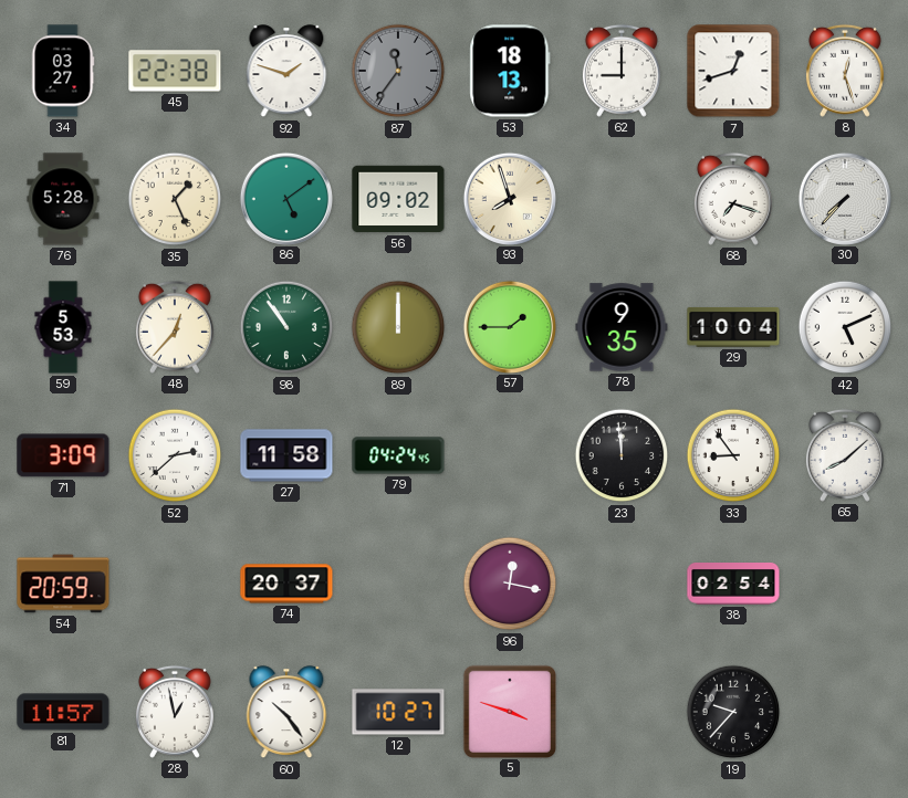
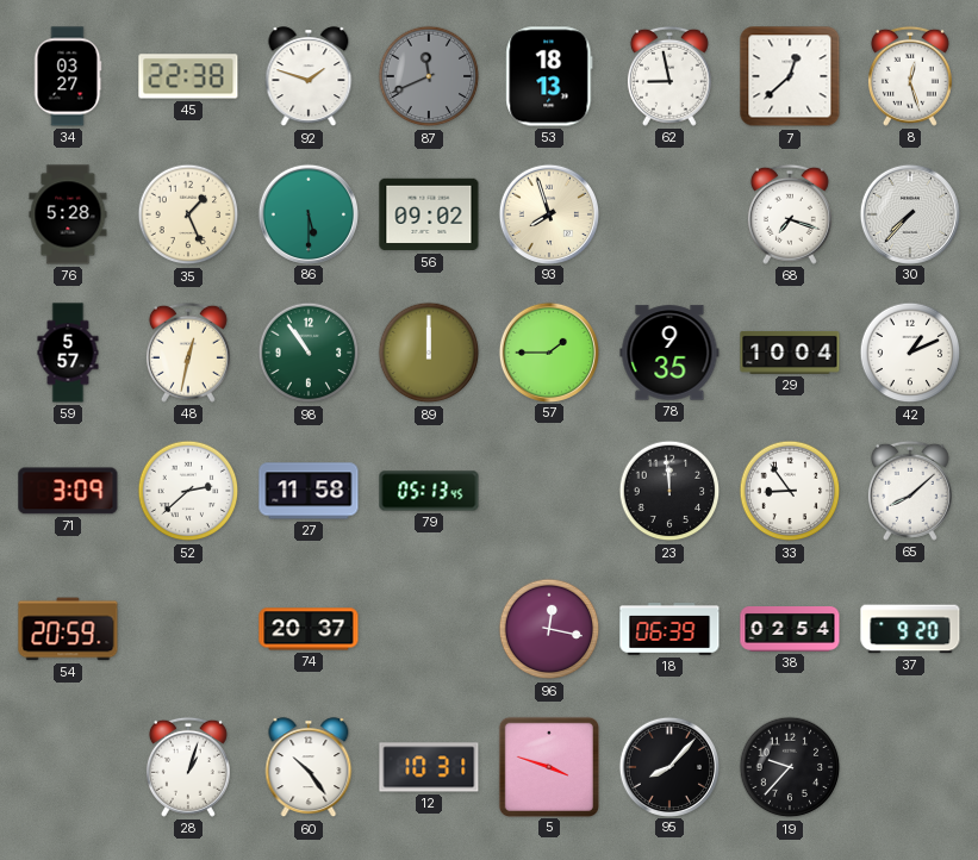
87: 11:36 -> 11:41 (429, 76)
62: 9:00 -> 8:58 (669, 76)
7: 12:42 -> 12:38 (790, 76)
86: 5:09 -> 5:30 (307, 213)
59: 5:53 -> 5:57 (68, 353)
48: 12:37 -> 12:32 (188, 353)
42: 5:11 -> 1:11 (910, 353)
79: 04:24 -> 05:13 (429, 491)
18: none -> 06:39 (669, 629)
37: none -> 9:20 (910, 629)
81: 11:57 -> none (63, 712)
28: 12:58 -> 1:03 (188, 767)
12: 10:27 -> 10:31 (429, 767)
95: none -> 8:07 (668, 766)
